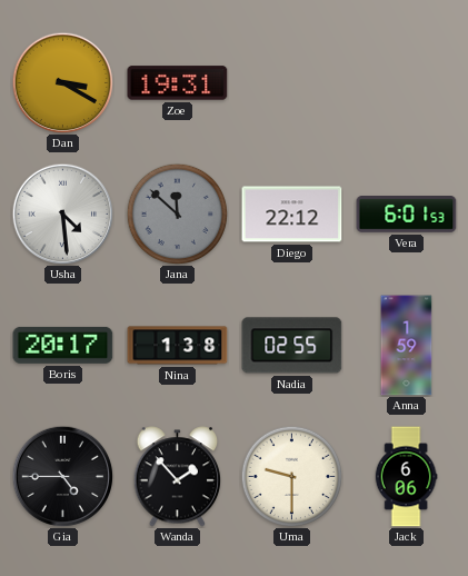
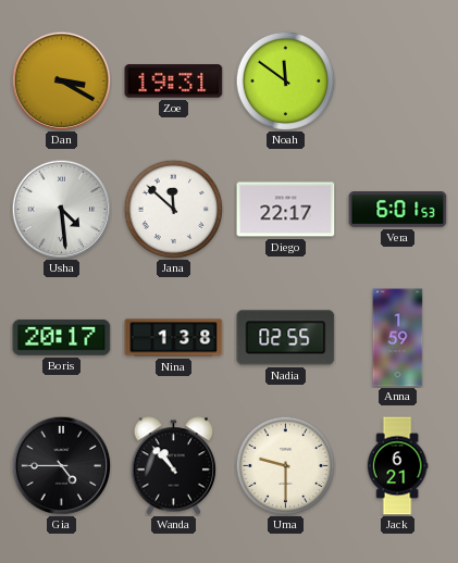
Noah: none -> 11:51 (285, 80)
Jana dial: grey -> white (173, 209)
Diego: 22:12 -> 22:17 (286, 210)
Wanda: 1:53 -> 10:53 (174, 466)
Jack: 6:06 -> 6:21 (397, 466)
